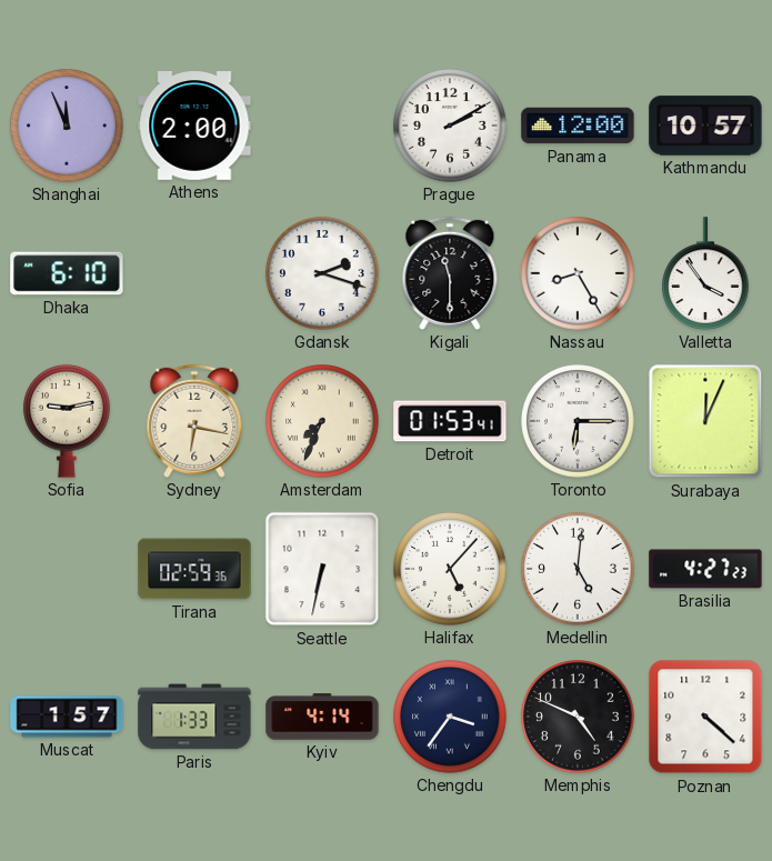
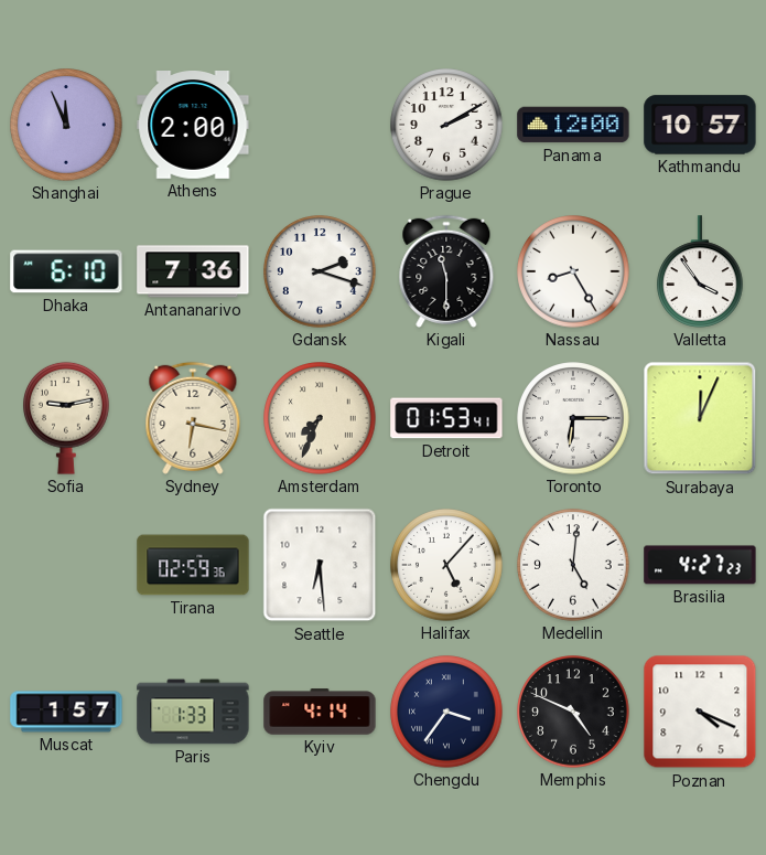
Antananarivo: none -> 7:36 (193, 271)
Seattle: 6:32 -> 6:29 (320, 565)
Poznan: 4:22 -> 4:19 (700, 712)
